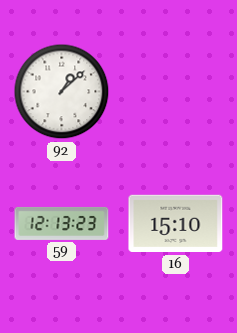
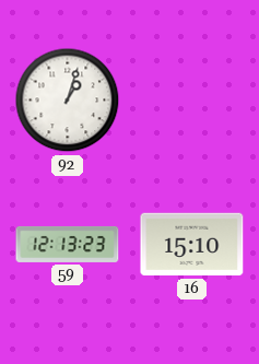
92: 1:08 -> 1:03 (68, 101)
